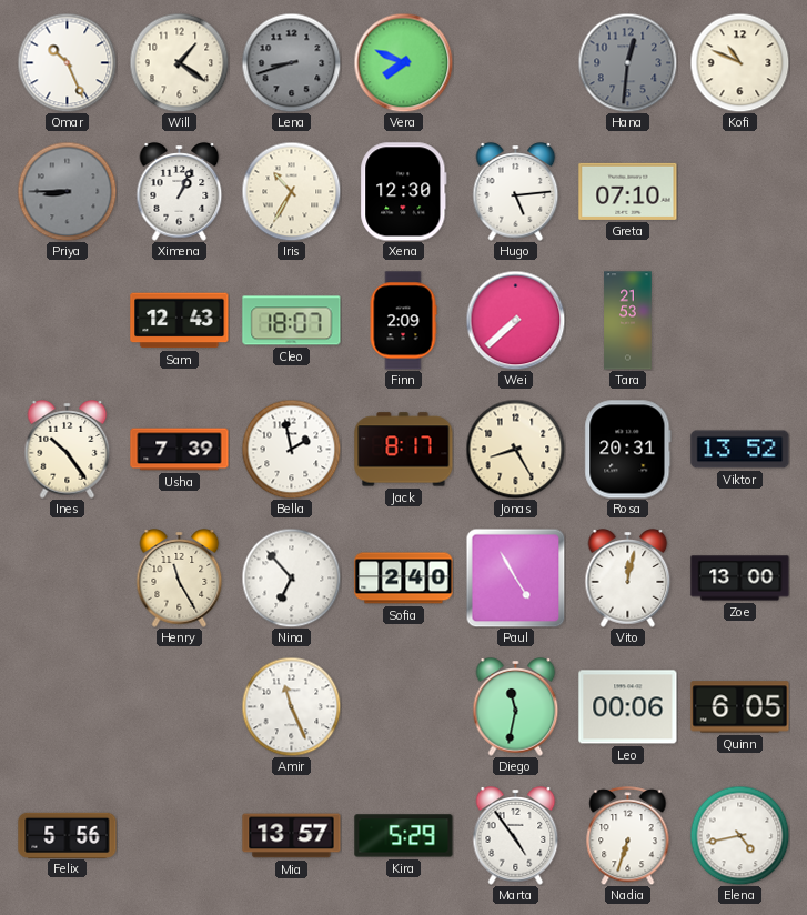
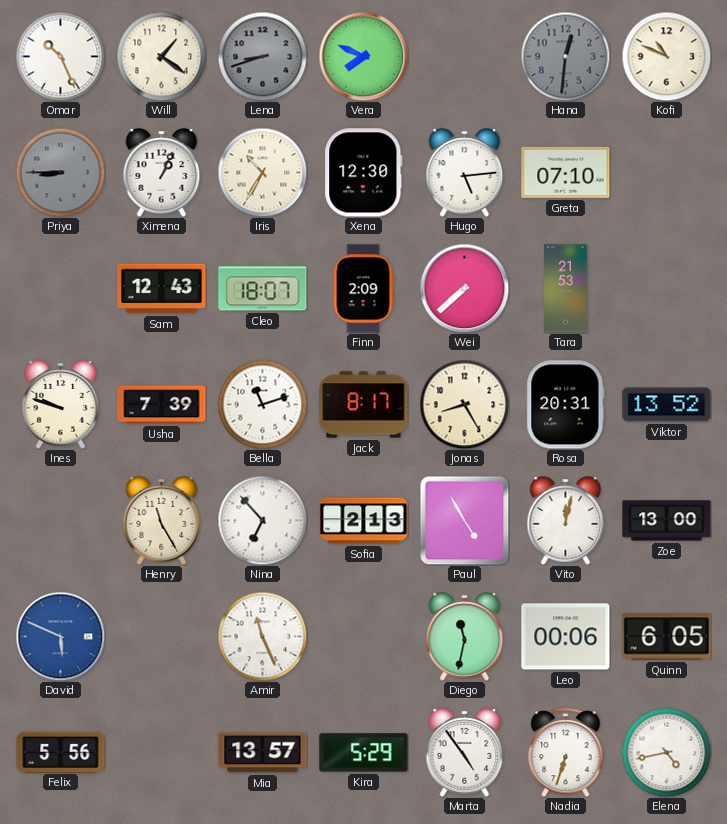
Ines: 10:24 -> 9:48 (61, 405)
Bella: 1:58 -> 11:12 (262, 404)
Sofia: 2:40 -> 2:13 (364, 521)
David: none -> 5:49 (60, 636)
